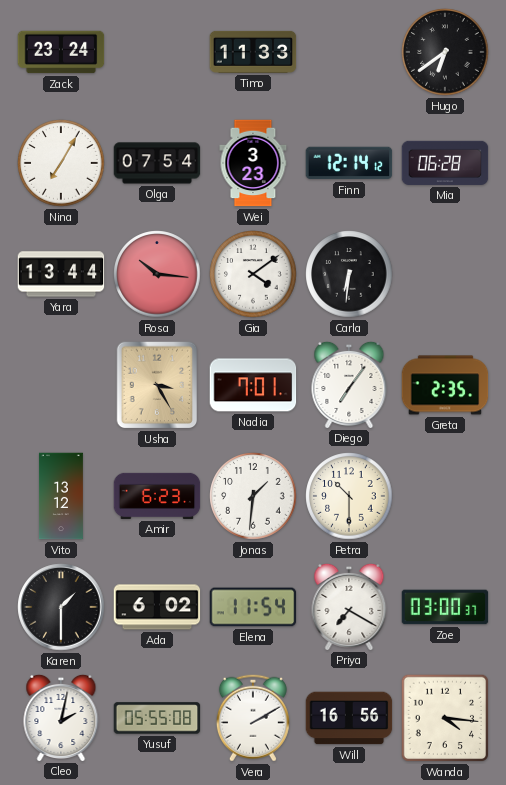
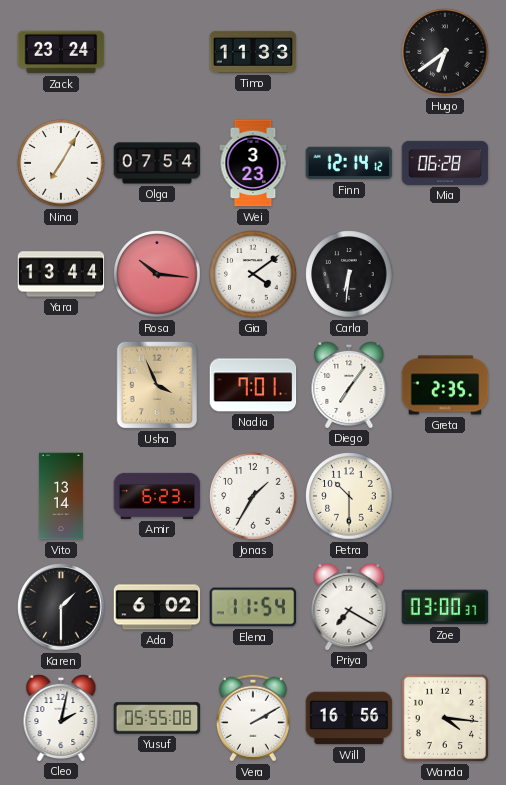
Usha: 3:25 -> 3:56 (157, 385)
Vito: 13:12 -> 13:14 (61, 496)
Jonas: 1:31 -> 1:35 (253, 496)
